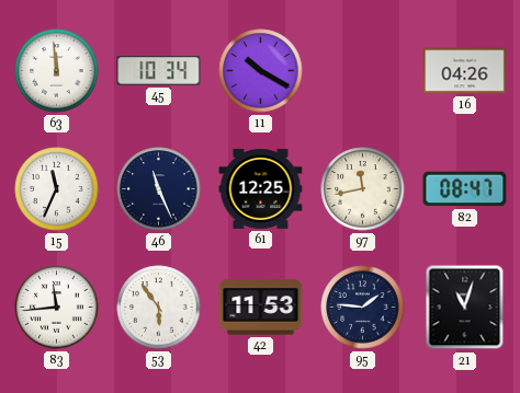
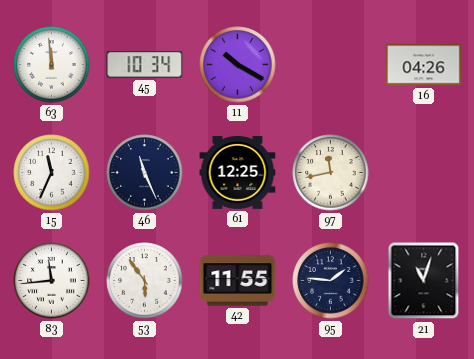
82: 08:47 -> none (465, 189)
42: 11:53 -> 11:55 (238, 281)
